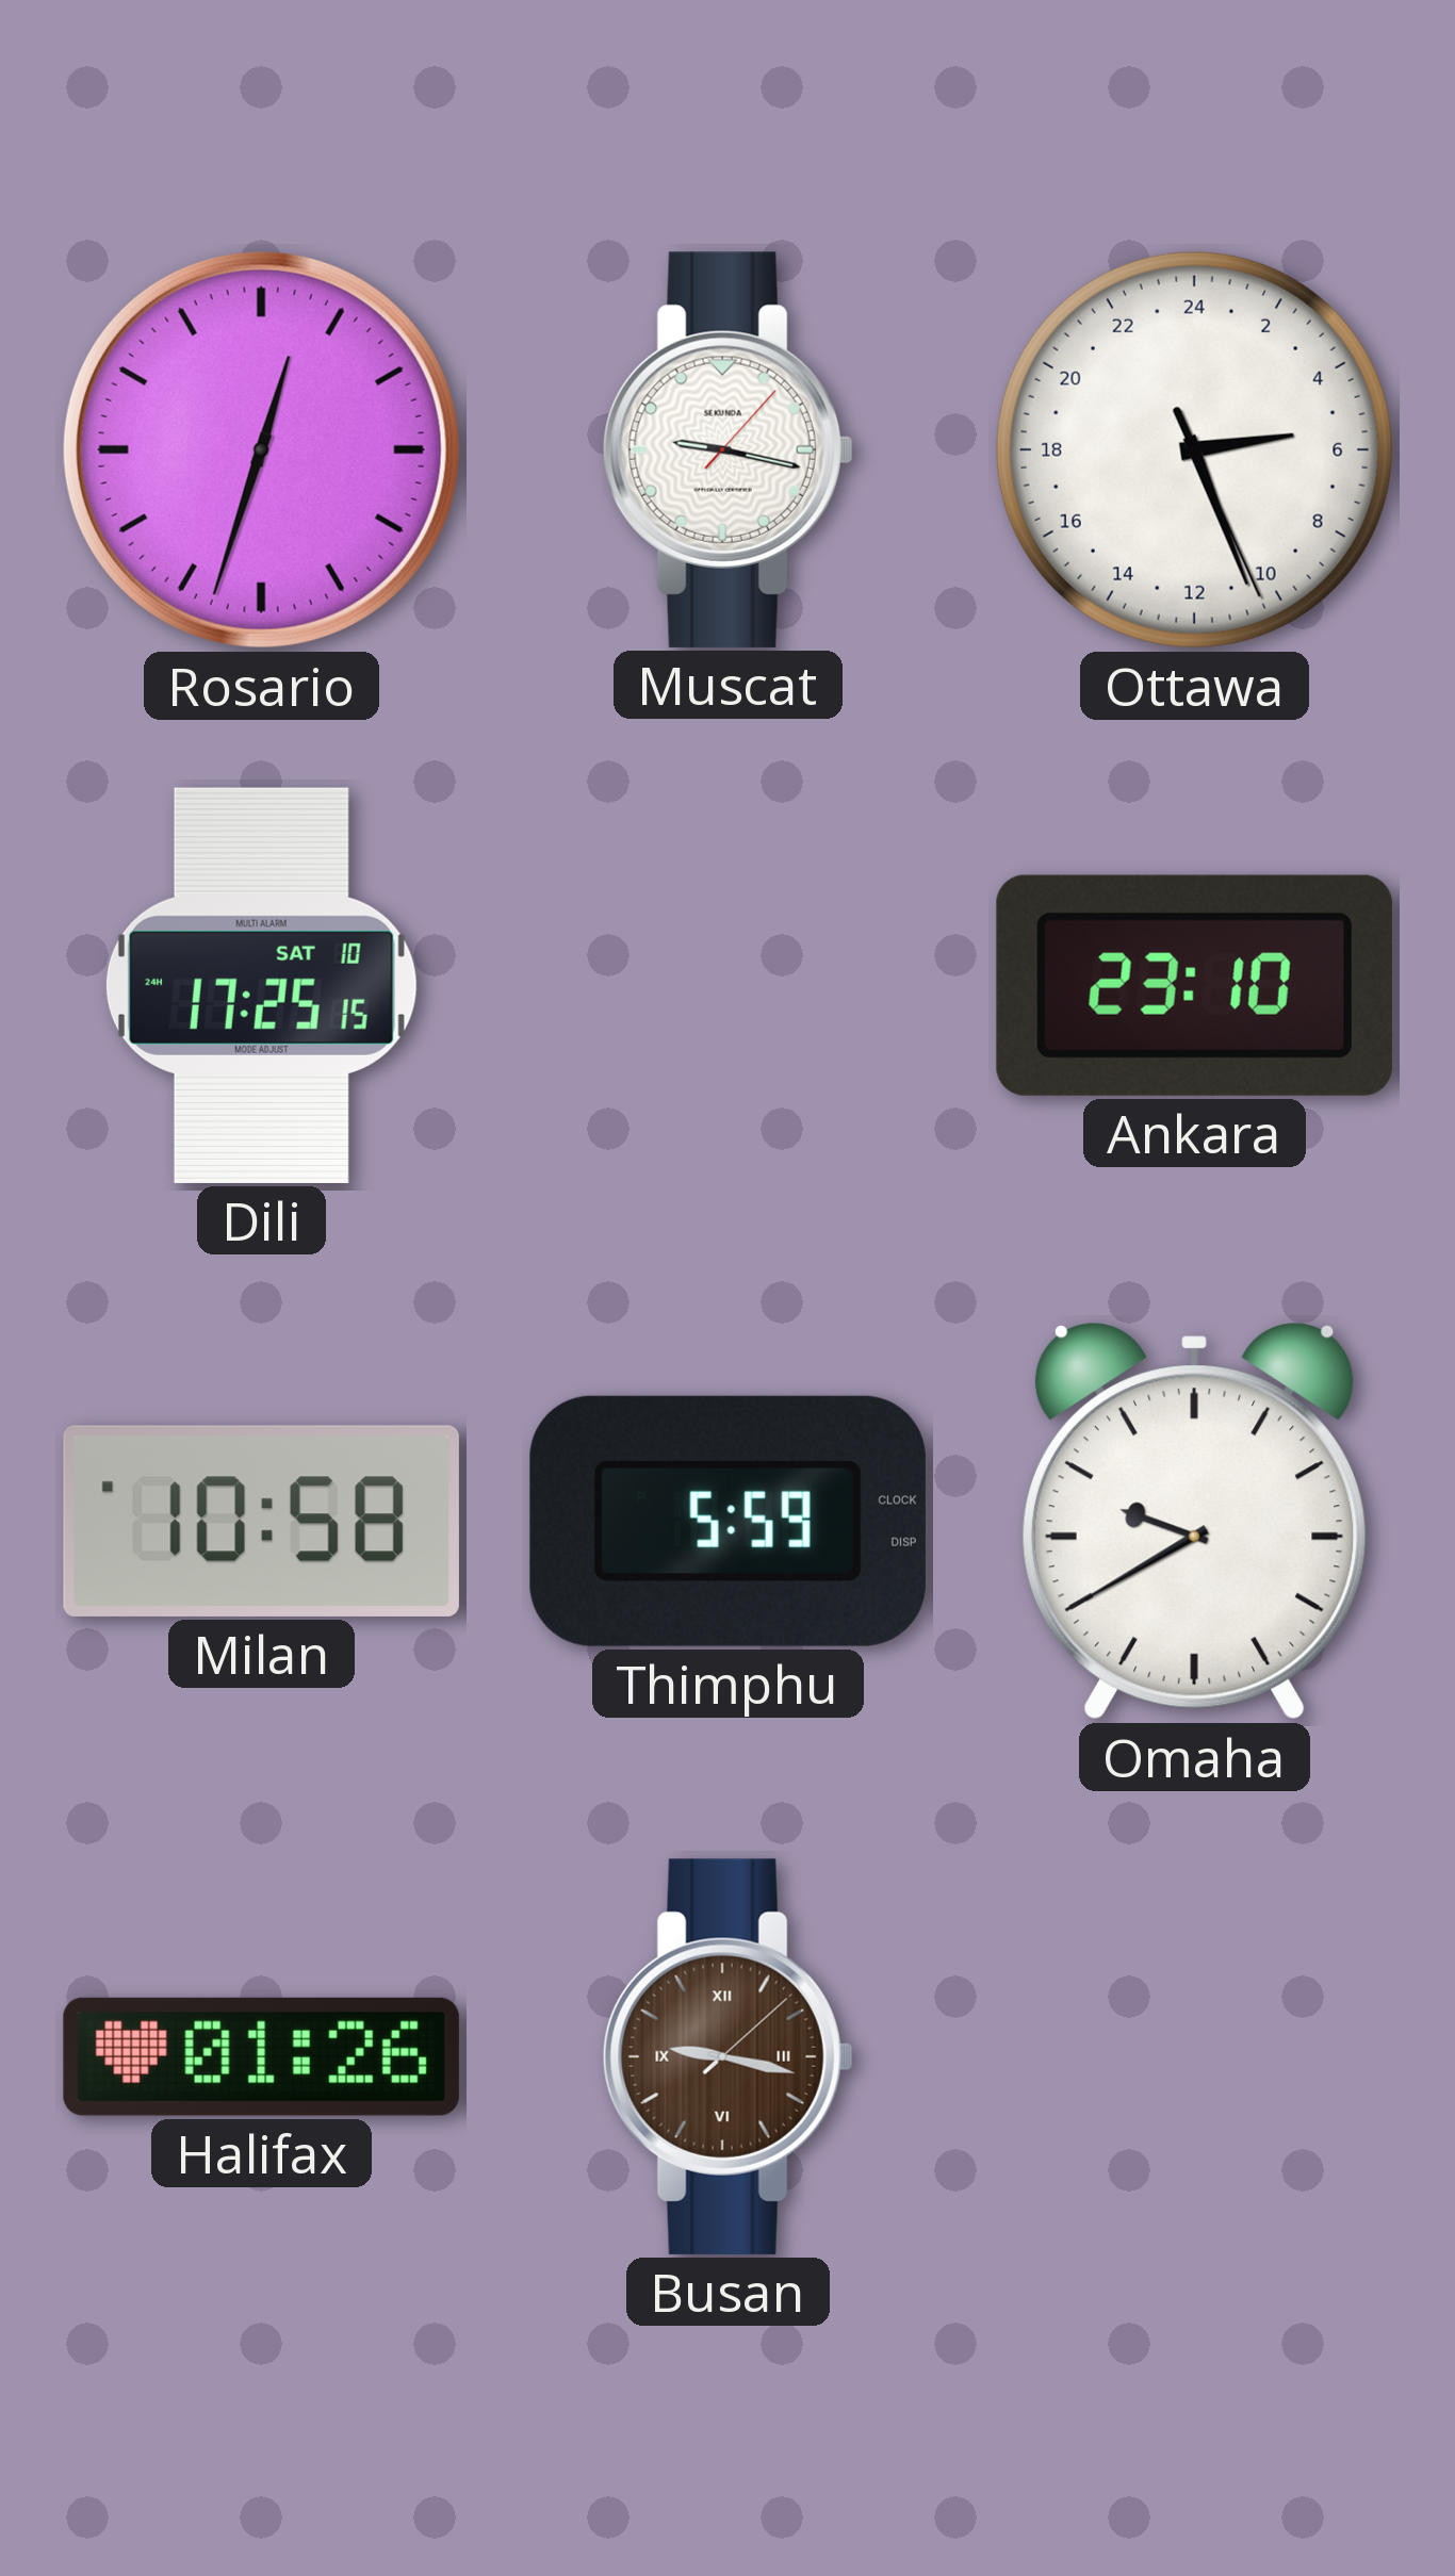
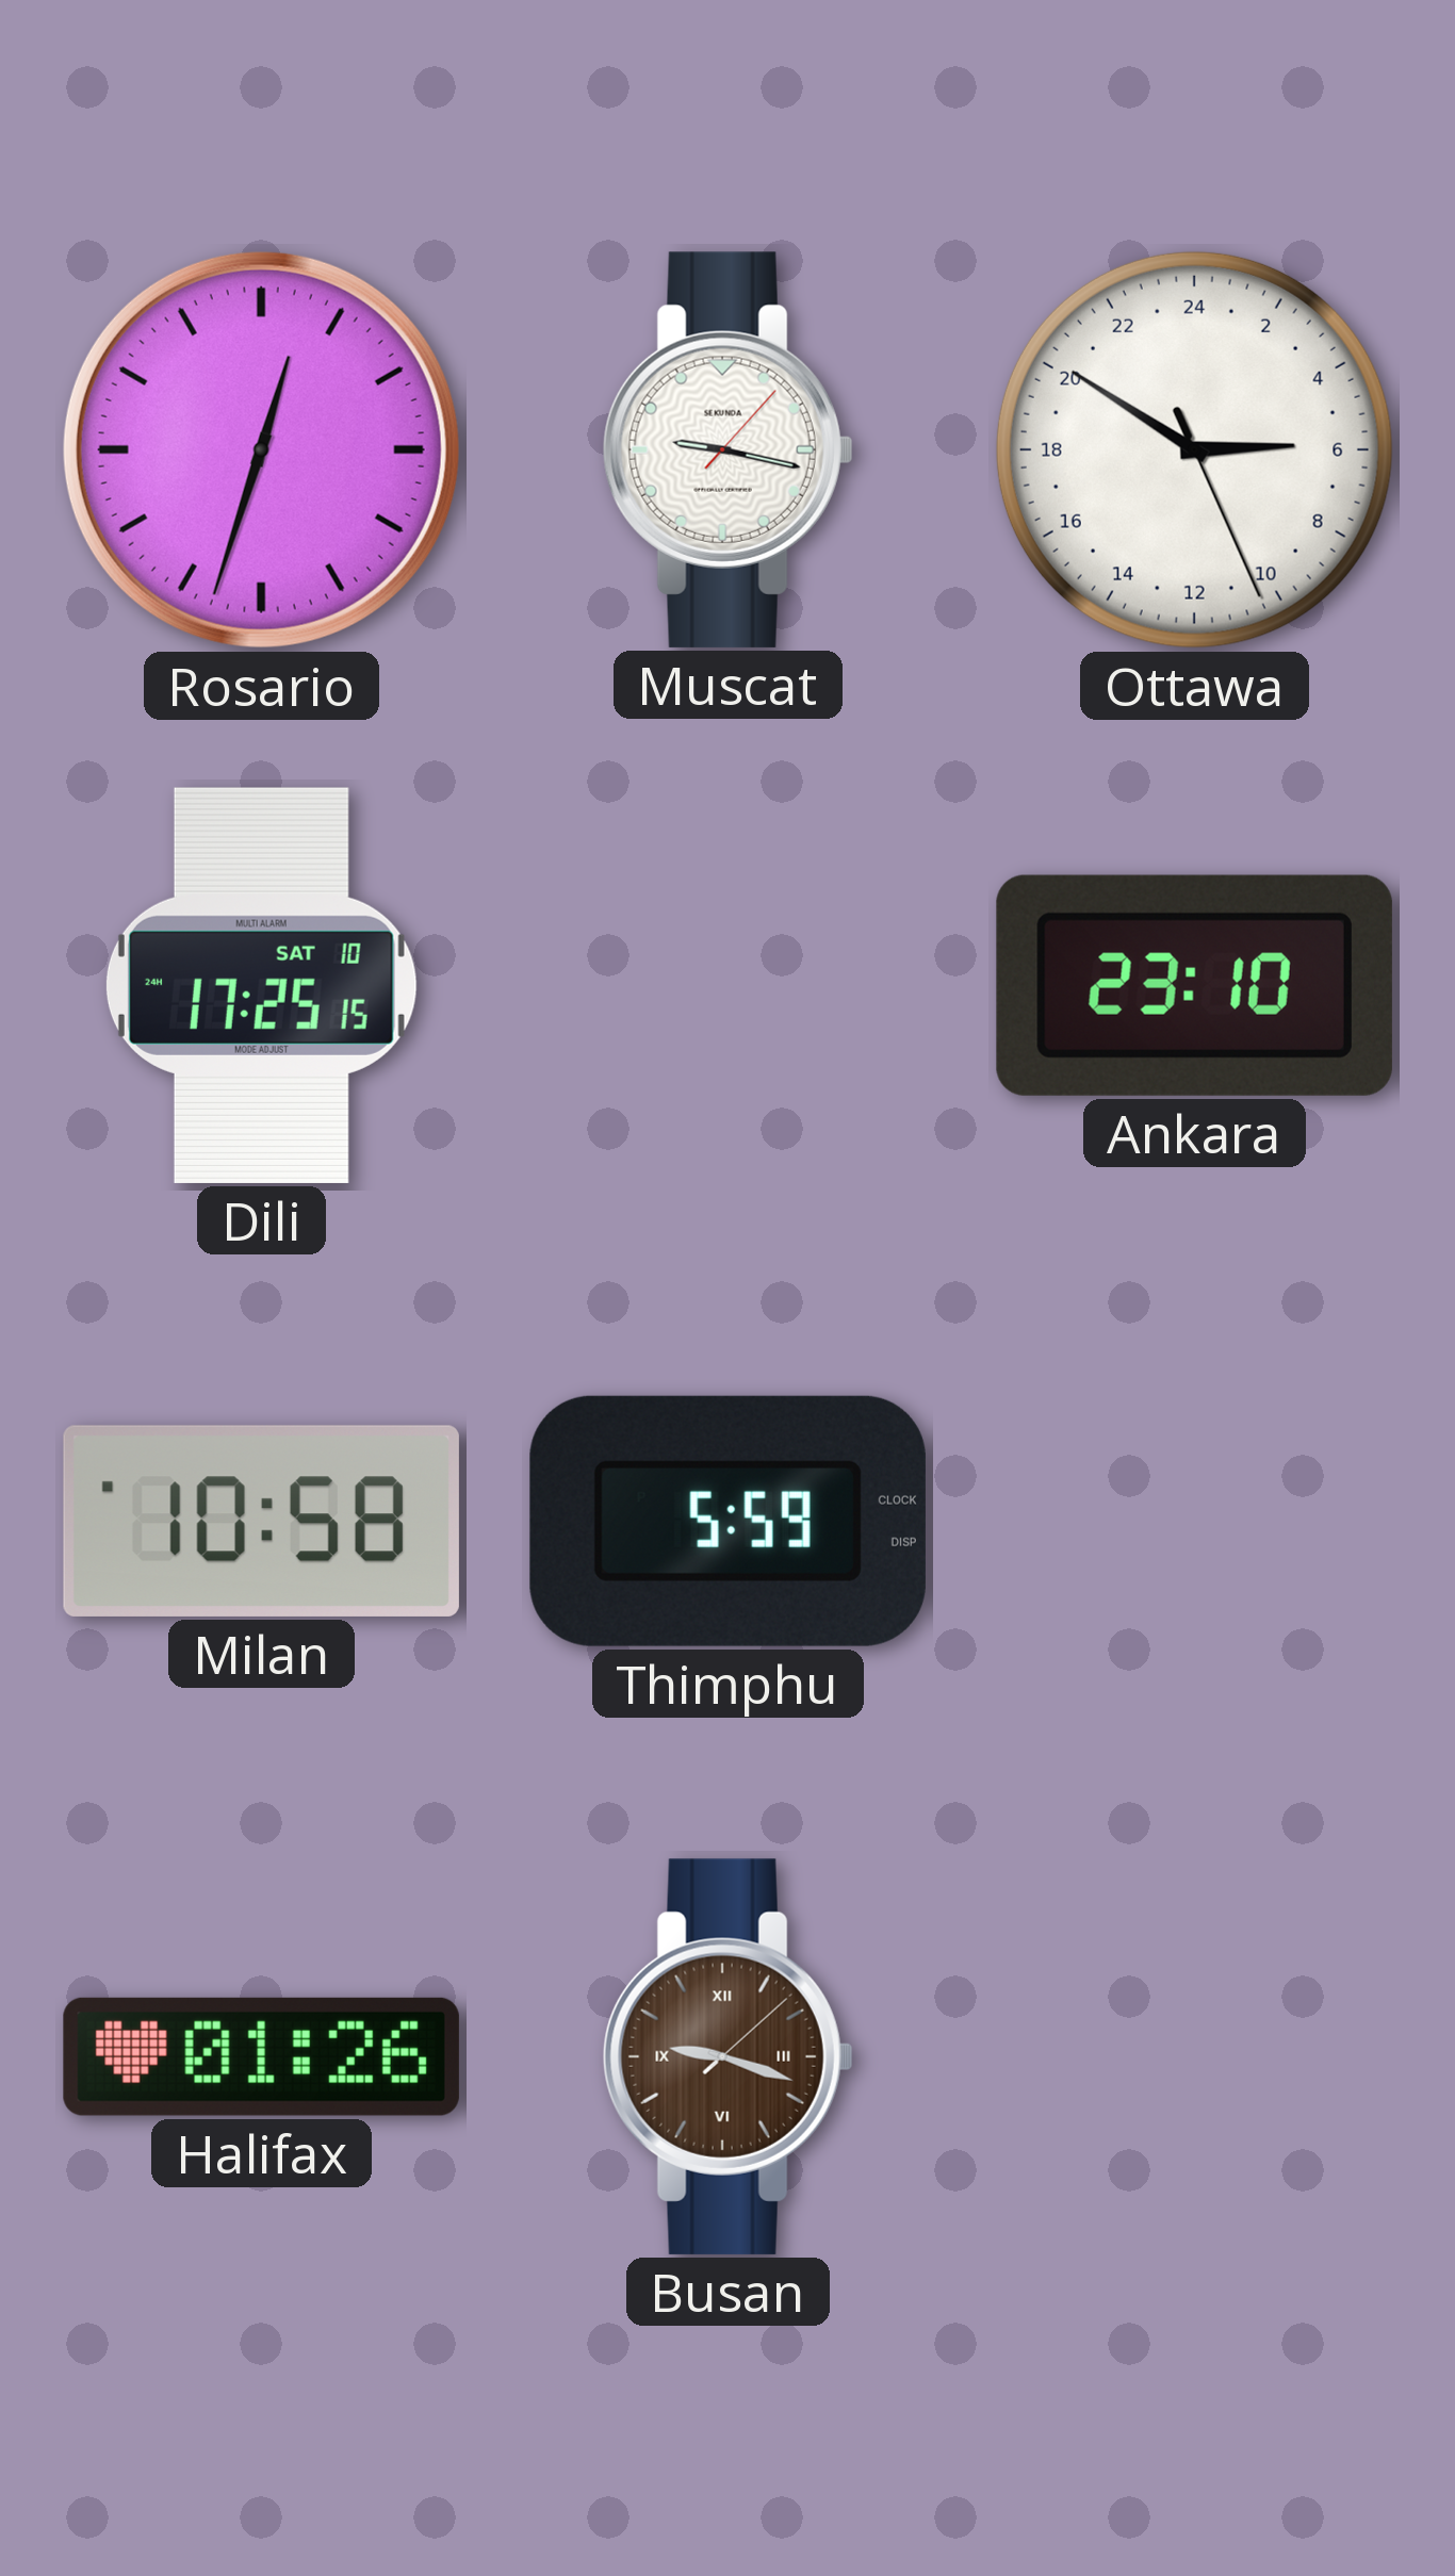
Ottawa: 5:26 -> 5:50 (1194, 449)
Omaha: 9:40 -> none (1194, 1522)
Busan: 9:17 -> 9:18 (727, 2056)
